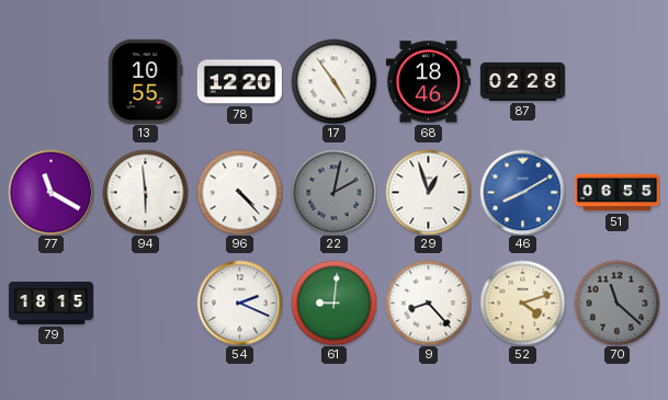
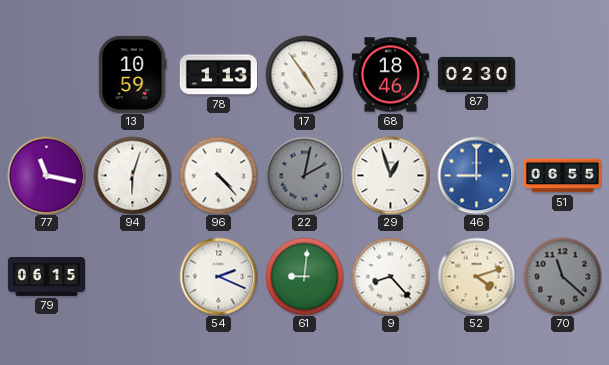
13: 10:55 -> 10:59 (132, 74)
78: 12:20 -> 1:13 (218, 75)
87: 02:28 -> 02:30 (476, 74)
77: 11:20 -> 11:17 (46, 175)
94: 5:59 -> 6:03 (132, 175)
46: 8:10 -> 9:00 (476, 175)
79: 18:15 -> 06:15 (46, 276)
